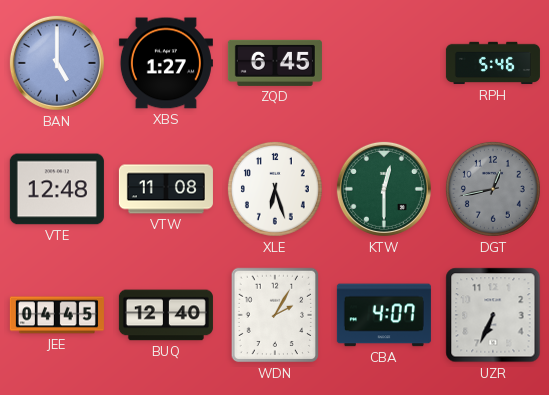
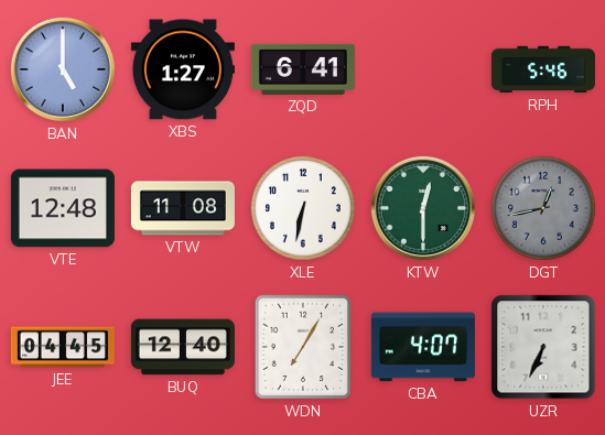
ZQD: 6:45 -> 6:41 (303, 69)
XLE: 6:27 -> 6:32 (303, 208)
WDN: 2:05 -> 7:05 (302, 347)
